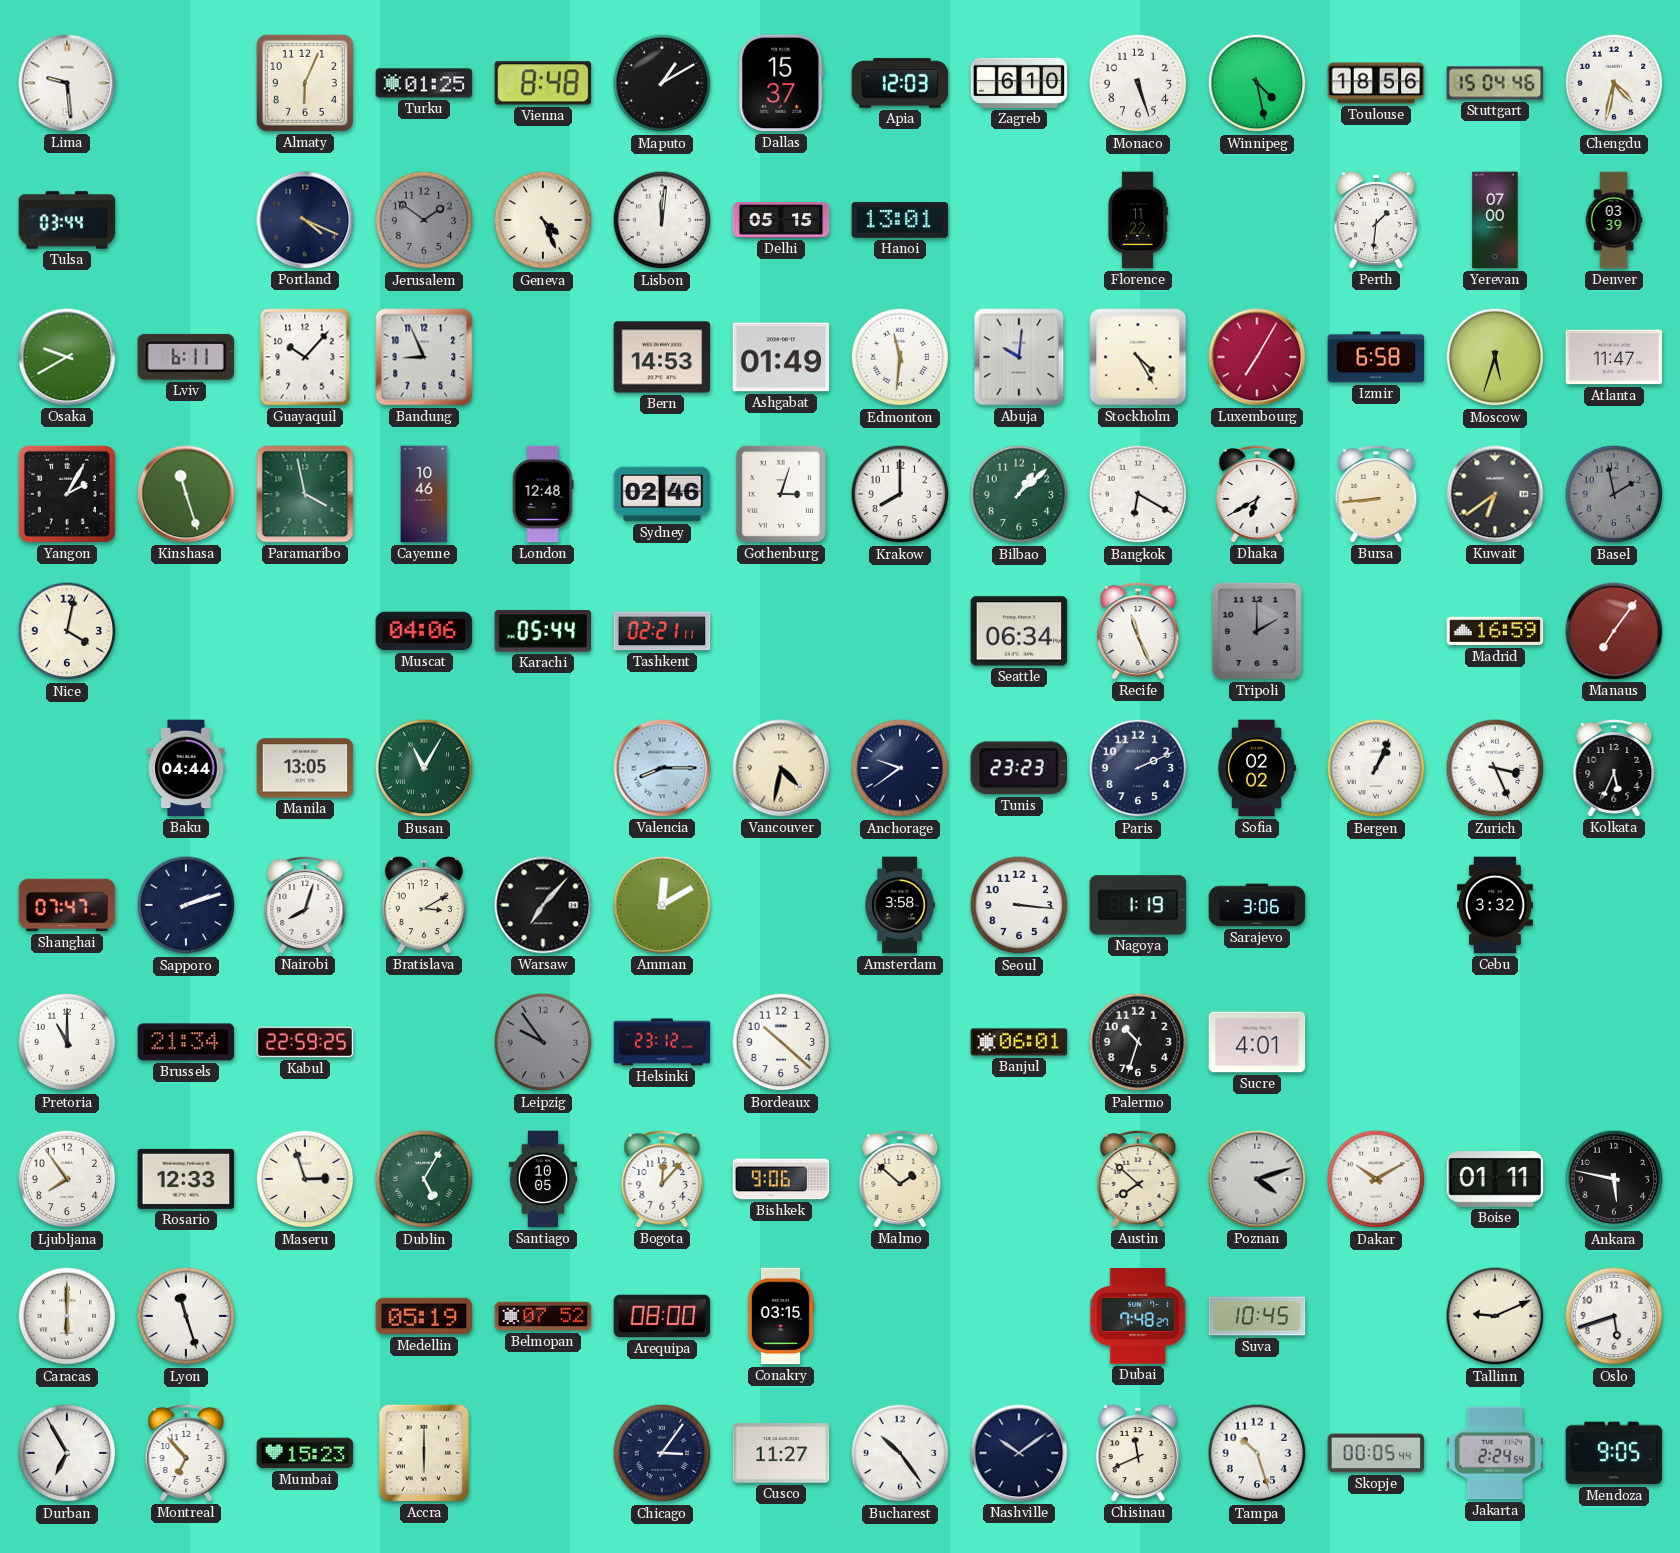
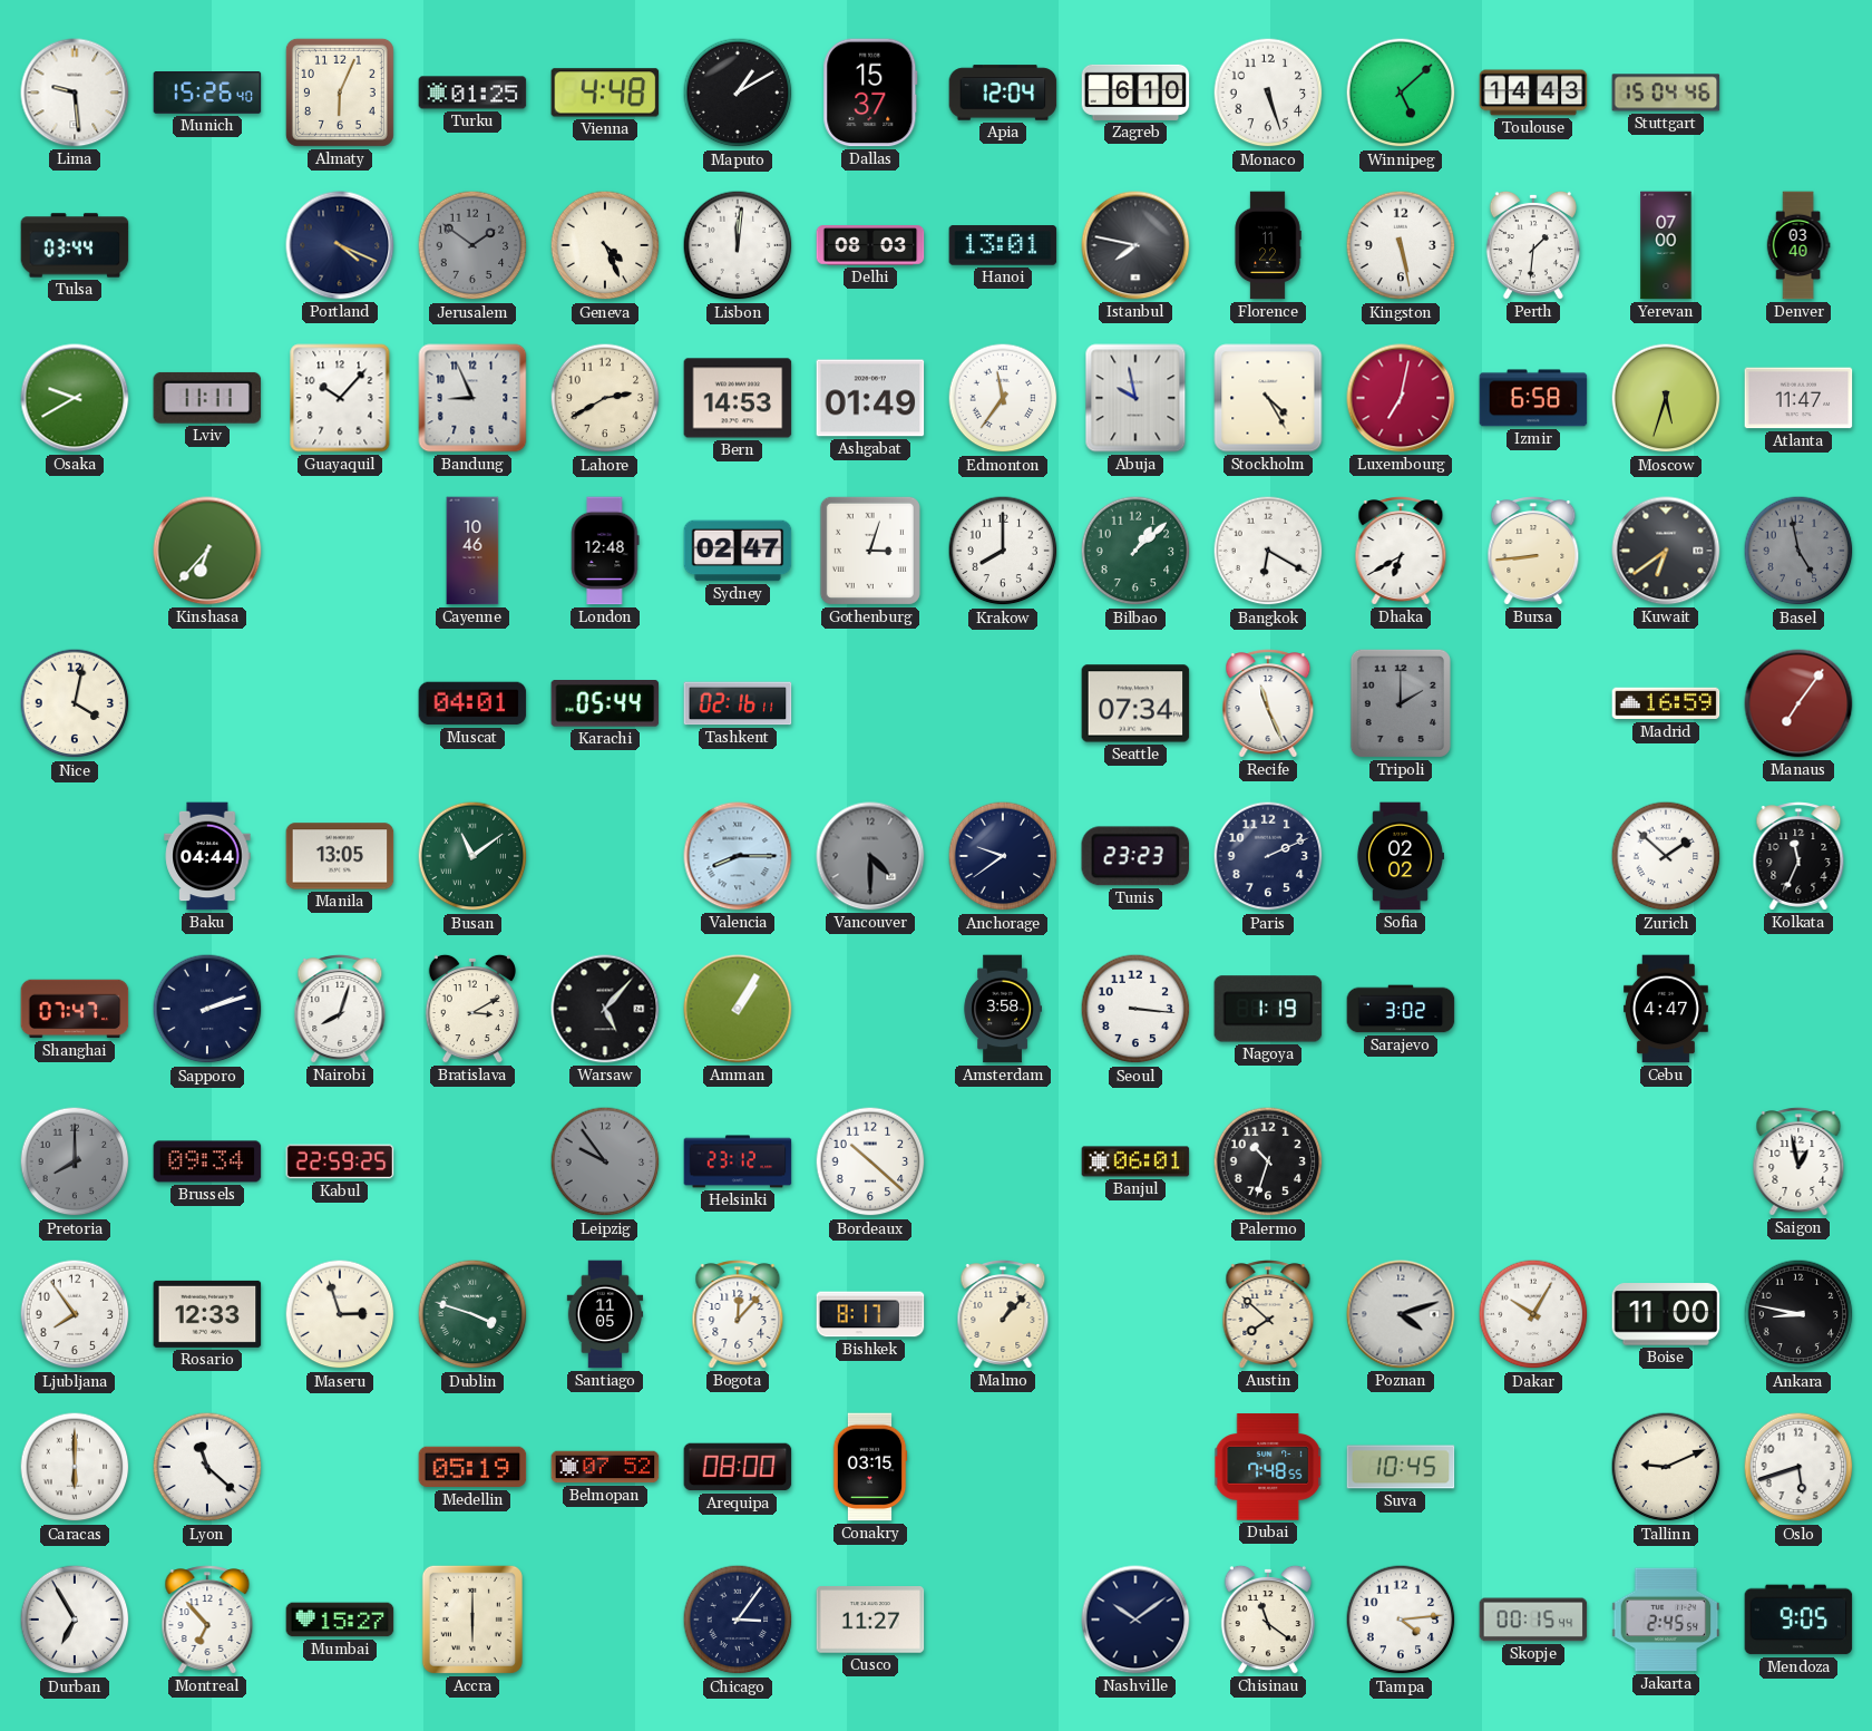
Munich: none -> 15:26 (207, 93)
Vienna: 8:48 -> 4:48 (605, 93)
Apia: 12:03 -> 12:04 (1003, 93)
Winnipeg: 4:28 -> 5:08 (1401, 93)
Toulouse: 18:56 -> 14:43 (1533, 93)
Chengdu: 4:32 -> none (1614, 83)
Delhi: 05:15 -> 08:03 (870, 245)
Istanbul: none -> 7:47 (1135, 245)
Kingston: none -> 5:28 (1401, 245)
Denver: 03:39 -> 03:40 (1798, 245)
Lviv: 6:11 -> 11:11 (207, 398)
Lahore: none -> 2:40 (605, 398)
Edmonton: 11:31 -> 11:36 (1003, 398)
Abuja: 10:01 -> 9:58 (1135, 398)
Luxembourg: 7:05 -> 7:02 (1401, 398)
Yangon: 2:05 -> none (67, 494)
Kinshasa: 11:27 -> 6:37 (207, 551)
Paramaribo: 3:58 -> none (305, 494)
Sydney: 02:46 -> 02:47 (738, 551)
Basel: 1:58 -> 4:58 (1798, 551)
Muscat: 04:06 -> 04:01 (472, 703)
Tashkent: 02:21 -> 02:16 (738, 703)
Seattle: 06:34 -> 07:34 (1135, 703)
Busan: 11:05 -> 11:09 (472, 856)
Vancouver: 4:32 -> 4:30 (870, 856)
Vancouver dial: cream -> grey (870, 856)
Bergen: 1:04 -> none (1376, 768)
Zurich: 3:26 -> 1:52 (1666, 856)
Kolkata: 5:34 -> 11:34 (1798, 856)
Warsaw: 7:07 -> 5:07 (605, 1009)
Amman: 12:10 -> 1:05 (738, 1009)
Sarajevo: 3:06 -> 3:02 (1401, 1009)
Cebu: 3:32 -> 4:47 (1666, 1009)
Pretoria: 11:00 -> 8:00 (75, 1161)
Pretoria dial: white -> grey (75, 1161)
Brussels: 21:34 -> 09:34 (207, 1161)
Sucre: 4:01 -> none (1257, 1042)
Saigon: none -> 12:58 (1798, 1161)
Dublin: 5:05 -> 3:48 (472, 1314)
Santiago: 10:05 -> 11:05 (605, 1314)
Bishkek: 9:06 -> 8:17 (870, 1314)
Malmo: 1:52 -> 1:07 (1003, 1314)
Dakar: 10:10 -> 10:05 (1533, 1314)
Boise: 01:11 -> 11:00 (1666, 1314)
Ankara: 5:47 -> 8:47 (1798, 1314)
Lyon: 11:27 -> 11:22 (207, 1467)
Dubai: 7:48:27 -> 7:48:55 (1268, 1467)
Mumbai: 15:23 -> 15:27 (340, 1620)
Bucharest: 10:24 -> none (900, 1453)
Chisinau: 11:41 -> 11:21 (1268, 1620)
Tampa: 10:27 -> 4:14 (1401, 1620)
Skopje: 00:05 -> 00:15 (1533, 1620)
Jakarta: 2:24 -> 2:45 (1666, 1620)
